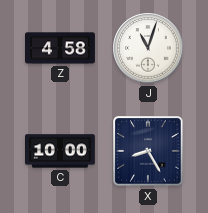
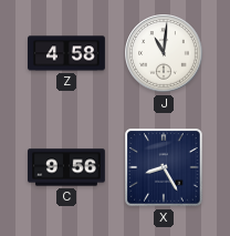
J: 11:03 -> 11:01 (164, 53)
C: 10:00 -> 9:56 (67, 167)
